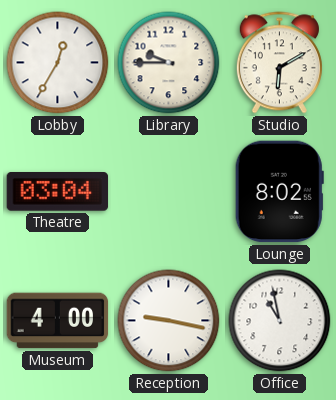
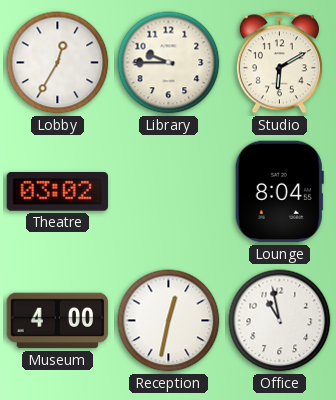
Theatre: 03:04 -> 03:02 (58, 192)
Lounge: 8:02 -> 8:04 (279, 192)
Reception: 9:17 -> 12:32 (169, 321)
